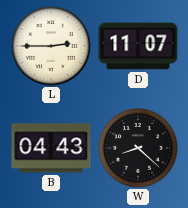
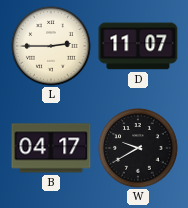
B: 04:43 -> 04:17 (51, 148)
W: 8:22 -> 9:40 (138, 148)
